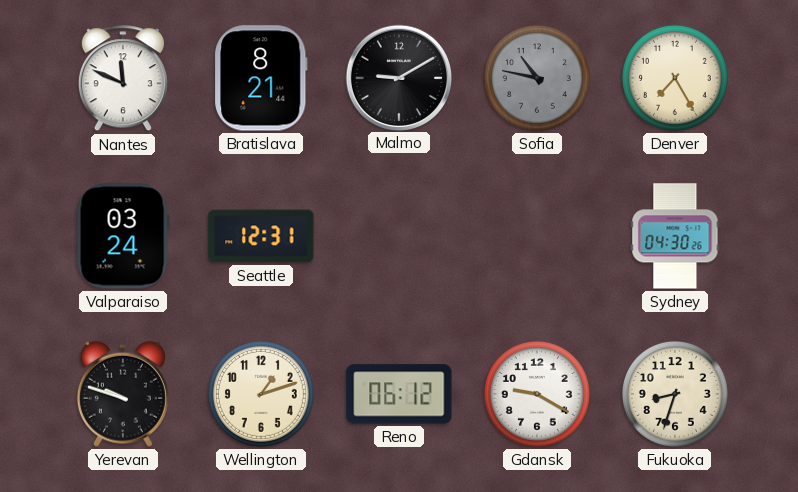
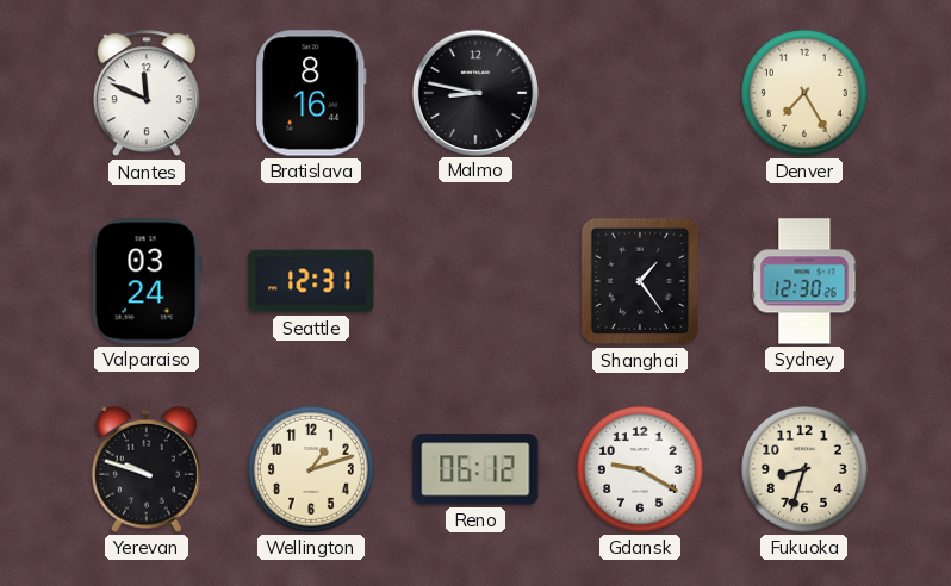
Bratislava: 8:21 -> 8:16 (311, 93)
Malmo: 9:10 -> 8:47 (474, 92)
Sofia: 10:47 -> none (537, 78)
Shanghai: none -> 1:24 (640, 281)
Sydney: 04:30 -> 12:30 (804, 281)
